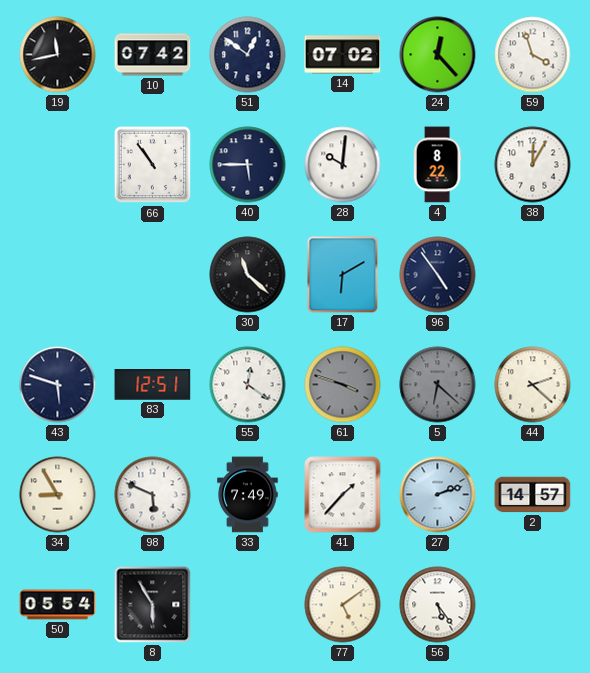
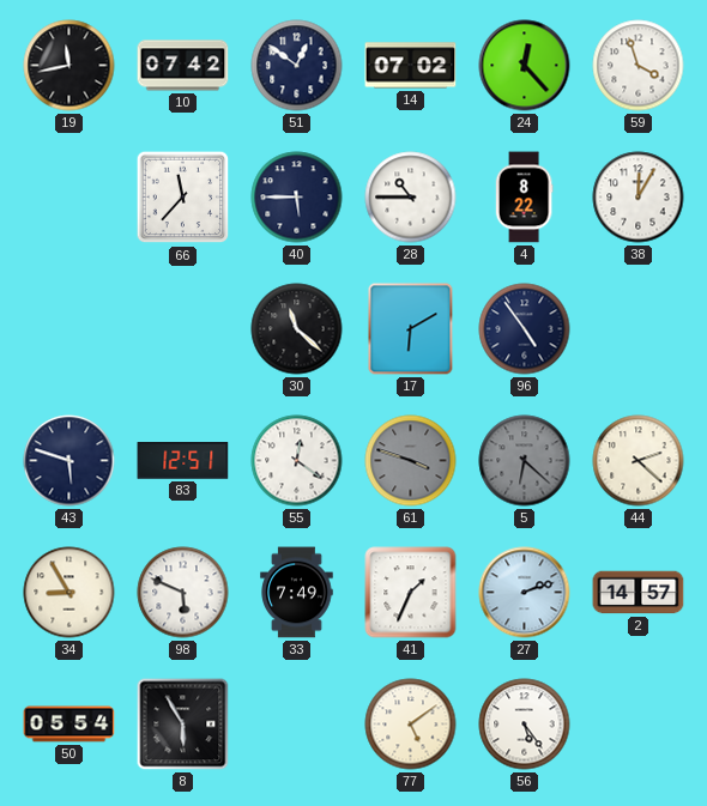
66: 10:54 -> 11:37 (183, 198)
28: 10:01 -> 10:45 (411, 198)
41: 1:37 -> 1:34 (411, 593)
